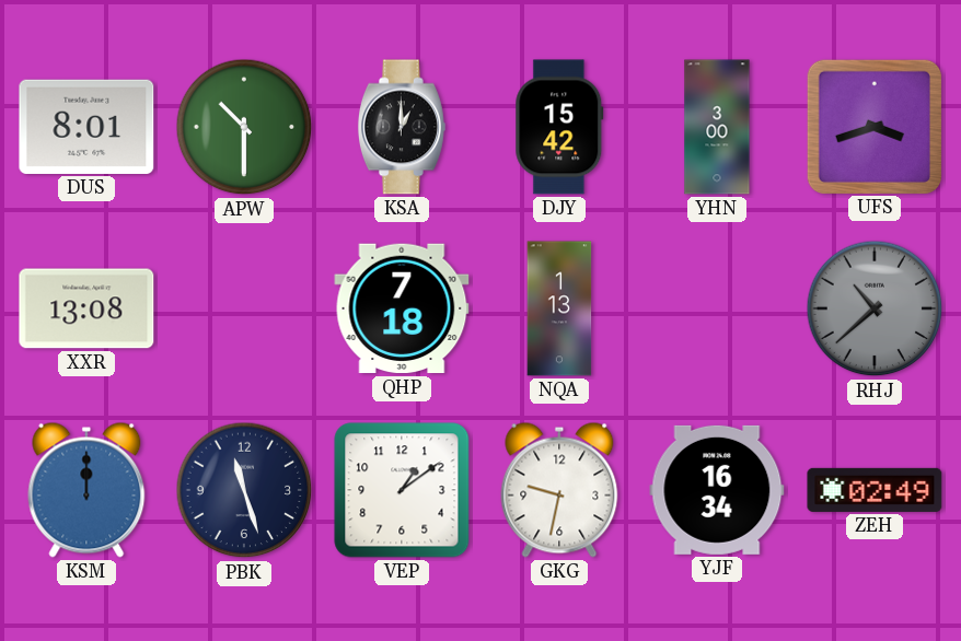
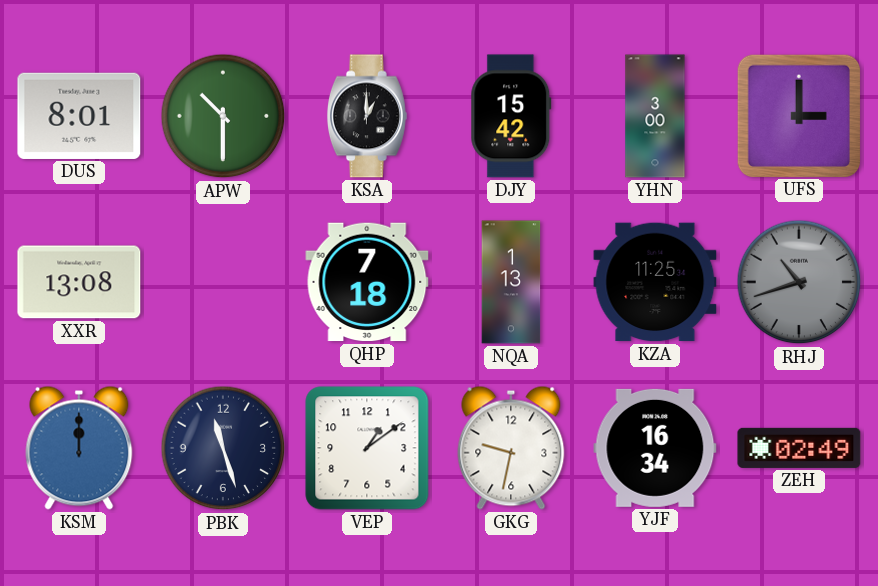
UFS: 3:42 -> 3:00 (798, 115)
KZA: none -> 11:25 (655, 282)
RHJ: 10:38 -> 10:42 (799, 282)
